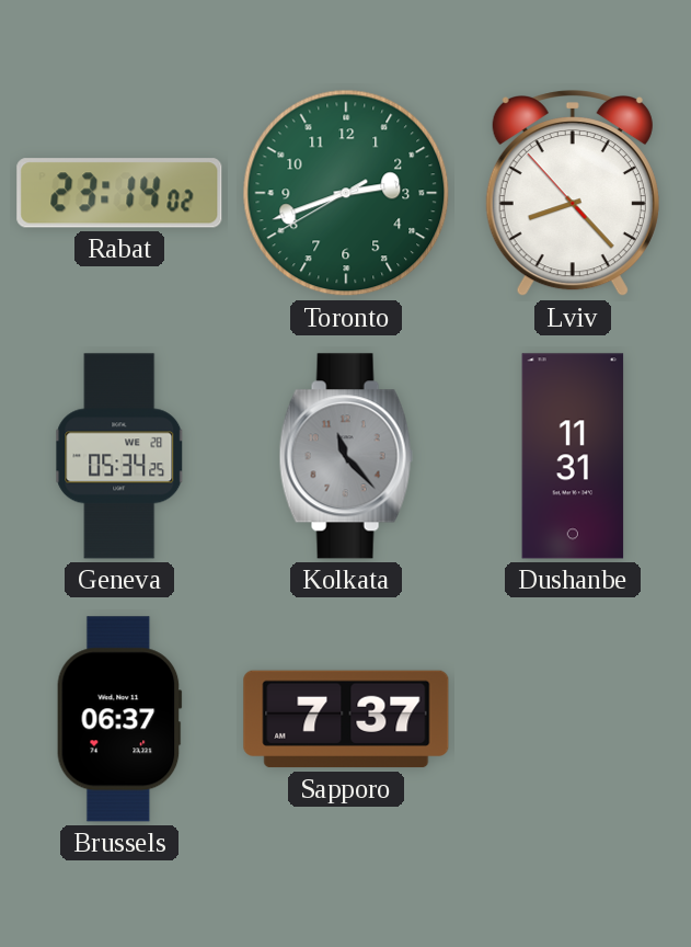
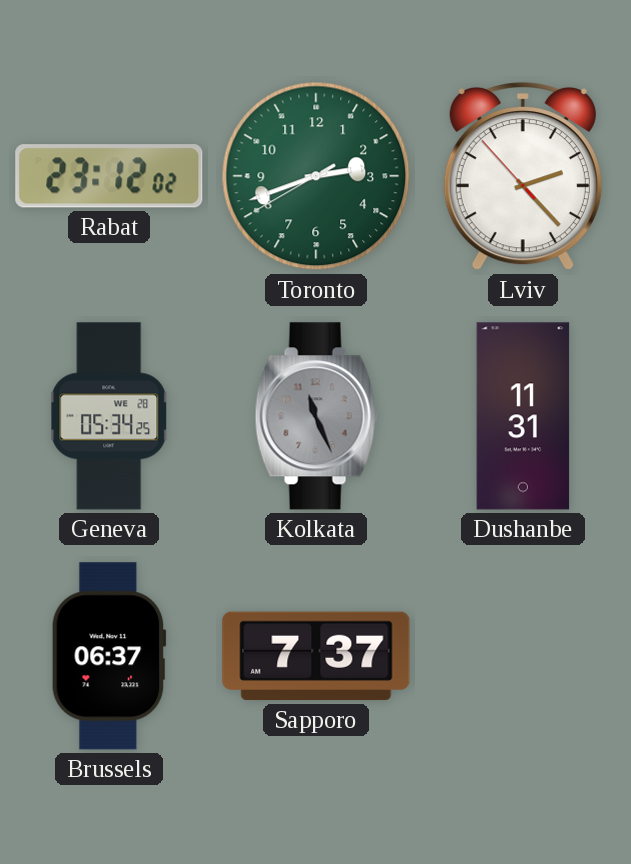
Rabat: 23:14 -> 23:12 (109, 176)
Lviv: 8:22 -> 2:22 (523, 177)
Kolkata: 11:23 -> 11:26 (316, 416)
